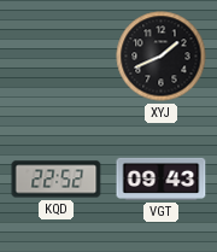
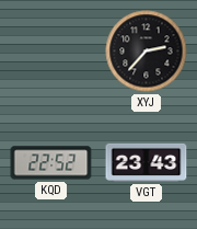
XYJ: 1:41 -> 2:37 (147, 51)
VGT: 09:43 -> 23:43 (147, 162)
